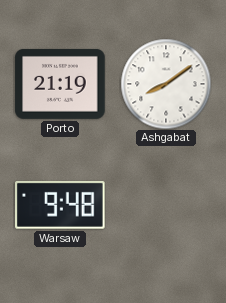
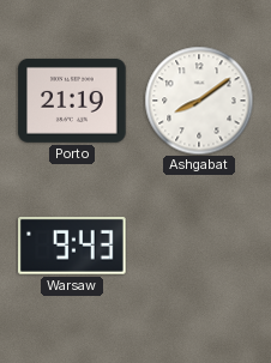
Warsaw: 9:48 -> 9:43 (73, 246)
